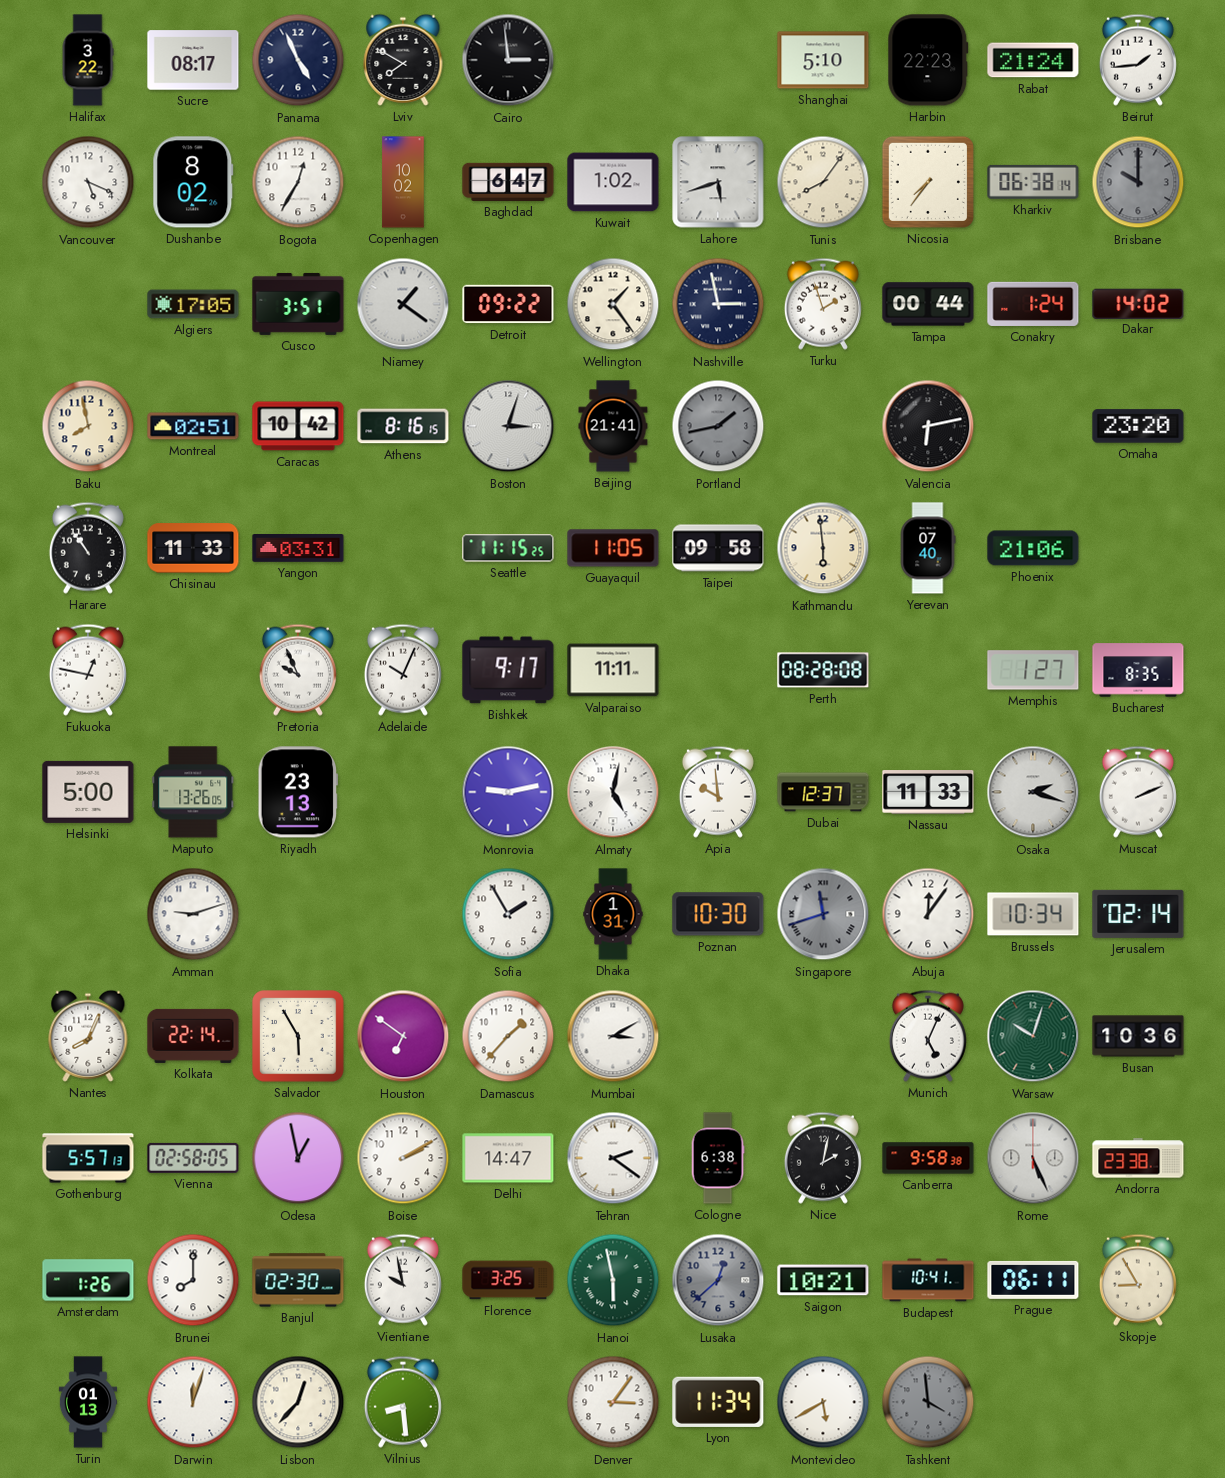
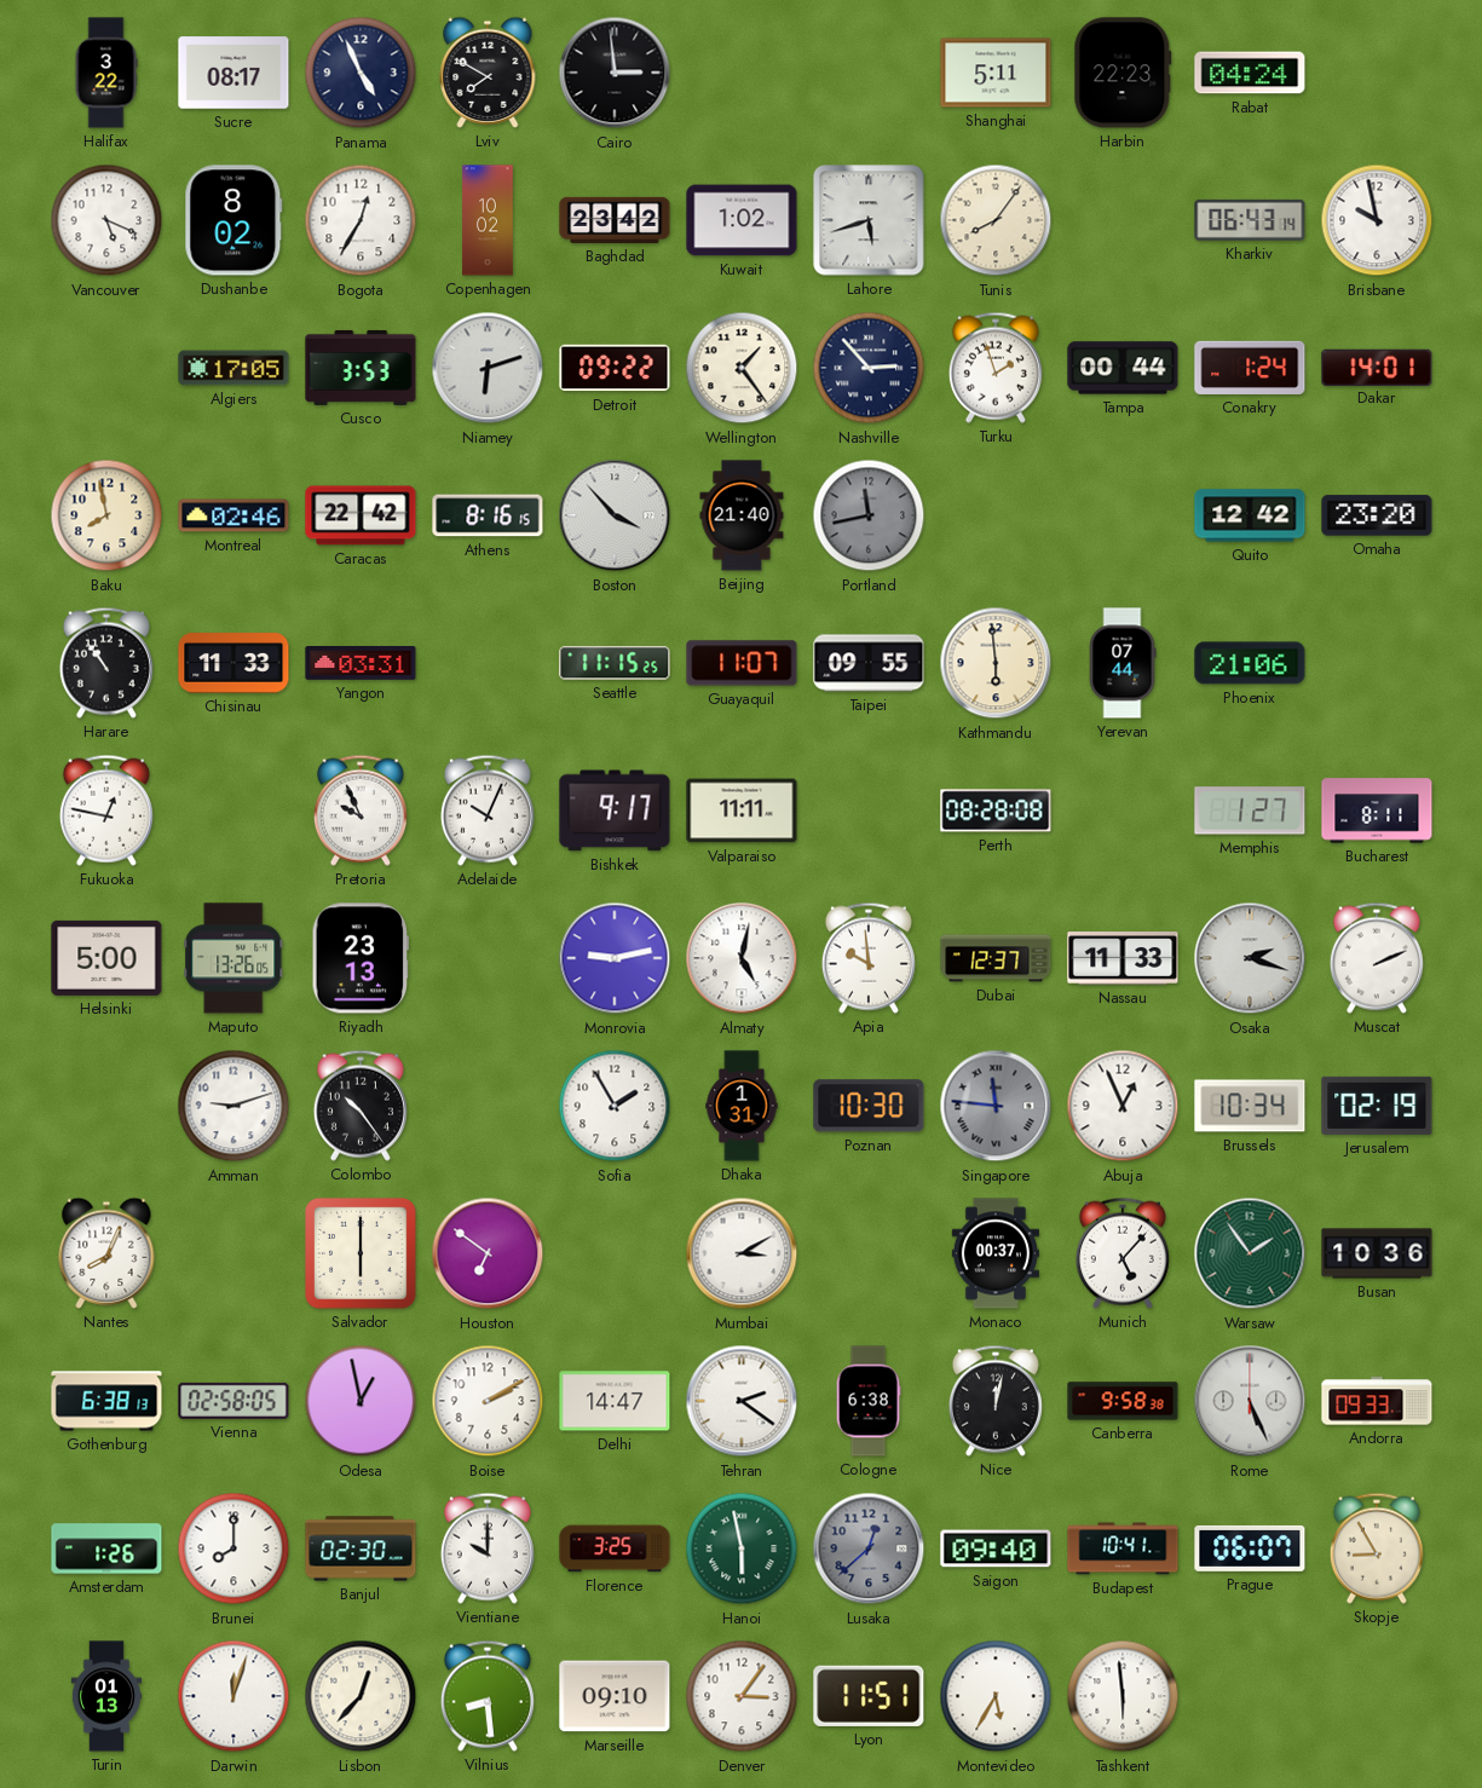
Shanghai: 5:10 -> 5:11 (996, 73)
Rabat: 21:24 -> 04:24 (1250, 73)
Beirut: 1:44 -> none (1138, 60)
Baghdad: 6:47 -> 23:42 (615, 220)
Nicosia: 7:36 -> none (928, 182)
Kharkiv: 06:38 -> 06:43 (1250, 220)
Brisbane: 10:00 -> 9:58 (1377, 220)
Brisbane dial: grey -> white (1377, 220)
Cusco: 3:51 -> 3:53 (361, 368)
Niamey: 1:21 -> 6:12 (488, 368)
Nashville: 2:58 -> 2:53 (869, 368)
Dakar: 14:02 -> 14:01 (1377, 367)
Montreal: 02:51 -> 02:46 (233, 515)
Caracas: 10:42 -> 22:42 (361, 515)
Boston: 3:03 -> 3:53 (615, 515)
Beijing: 21:41 -> 21:40 (742, 515)
Portland: 1:43 -> 11:43 (869, 515)
Valencia: 6:13 -> none (928, 426)
Quito: none -> 12:42 (1250, 515)
Guayaquil: 11:05 -> 11:07 (742, 663)
Taipei: 09:58 -> 09:55 (869, 663)
Yerevan: 07:40 -> 07:44 (1123, 663)
Bucharest: 8:35 -> 8:11 (1377, 811)
Colombo: none -> 10:24 (361, 1106)
Singapore: 11:42 -> 11:46 (996, 1106)
Abuja: 12:06 -> 12:56 (1123, 1106)
Jerusalem: 02:14 -> 02:19 (1377, 1106)
Kolkata: 22:14 -> none (193, 1036)
Salvador: 5:55 -> 6:00 (361, 1253)
Damascus: 1:37 -> none (508, 1036)
Monaco: none -> 00:37 (996, 1253)
Munich: 5:04 -> 5:07 (1123, 1253)
Warsaw: 10:03 -> 1:54 (1250, 1253)
Gothenburg: 5:57 -> 6:38 (106, 1401)
Nice: 2:02 -> 12:02 (996, 1401)
Andorra: 23:38 -> 09:33 (1377, 1401)
Vientiane: 9:58 -> 10:00 (488, 1548)
Saigon: 10:21 -> 09:40 (996, 1548)
Prague: 06:11 -> 06:07 (1250, 1548)
Marseille: none -> 09:10 (615, 1696)
Lyon: 11:34 -> 11:51 (869, 1696)
Montevideo: 5:40 -> 5:35 (996, 1696)
Tashkent: 3:59 -> 5:59 (1123, 1696)
Tashkent dial: grey -> white (1123, 1696)
